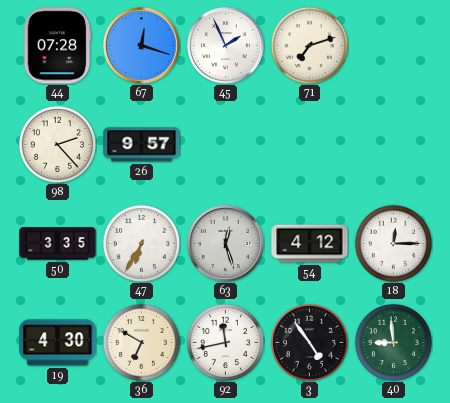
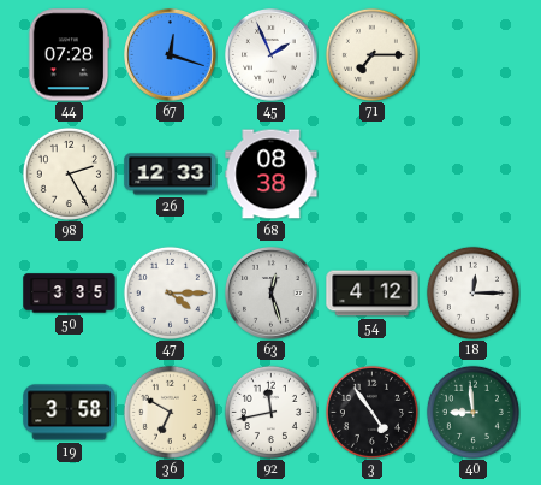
71: 7:12 -> 7:15 (371, 54)
98: 2:23 -> 2:25 (69, 173)
26: 9:57 -> 12:33 (171, 175)
68: none -> 08:38 (272, 175)
47: 6:35 -> 4:15 (170, 292)
19: 4:30 -> 3:58 (70, 413)
